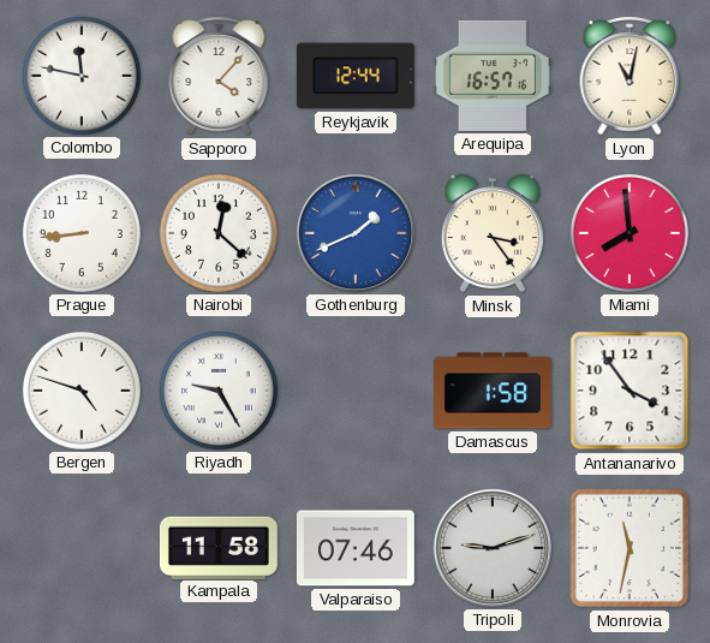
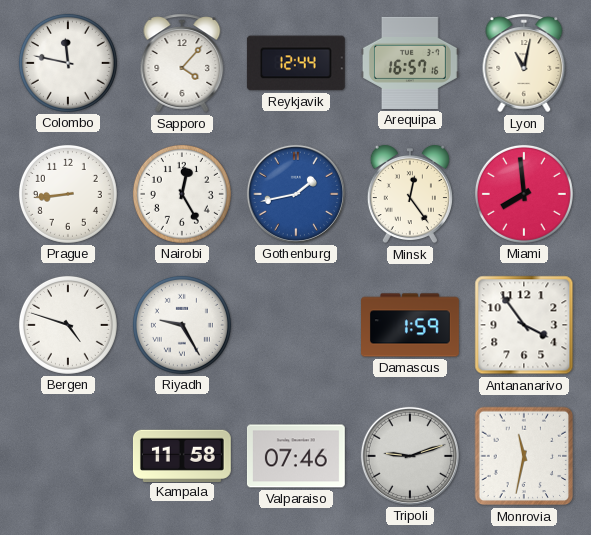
Nairobi: 12:22 -> 12:25 (182, 194)
Gothenburg: 1:41 -> 1:43 (296, 194)
Minsk: 3:24 -> 12:24 (410, 194)
Damascus: 1:58 -> 1:59 (411, 325)
